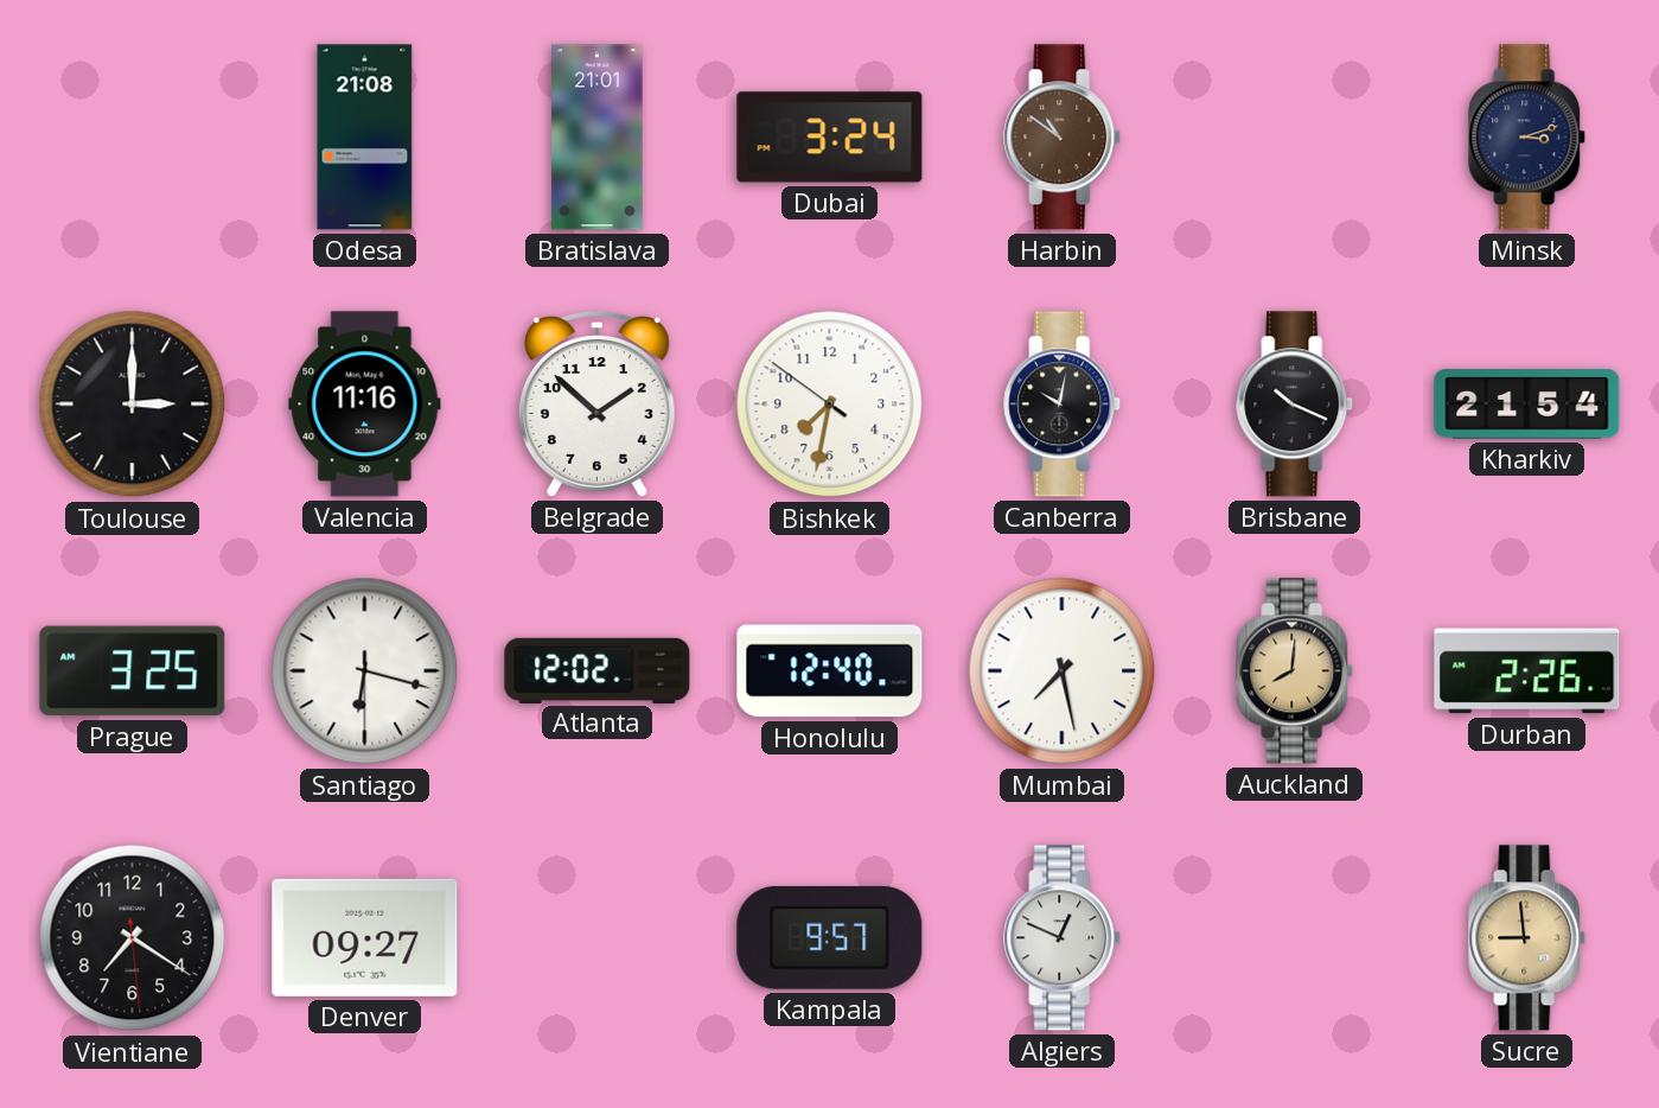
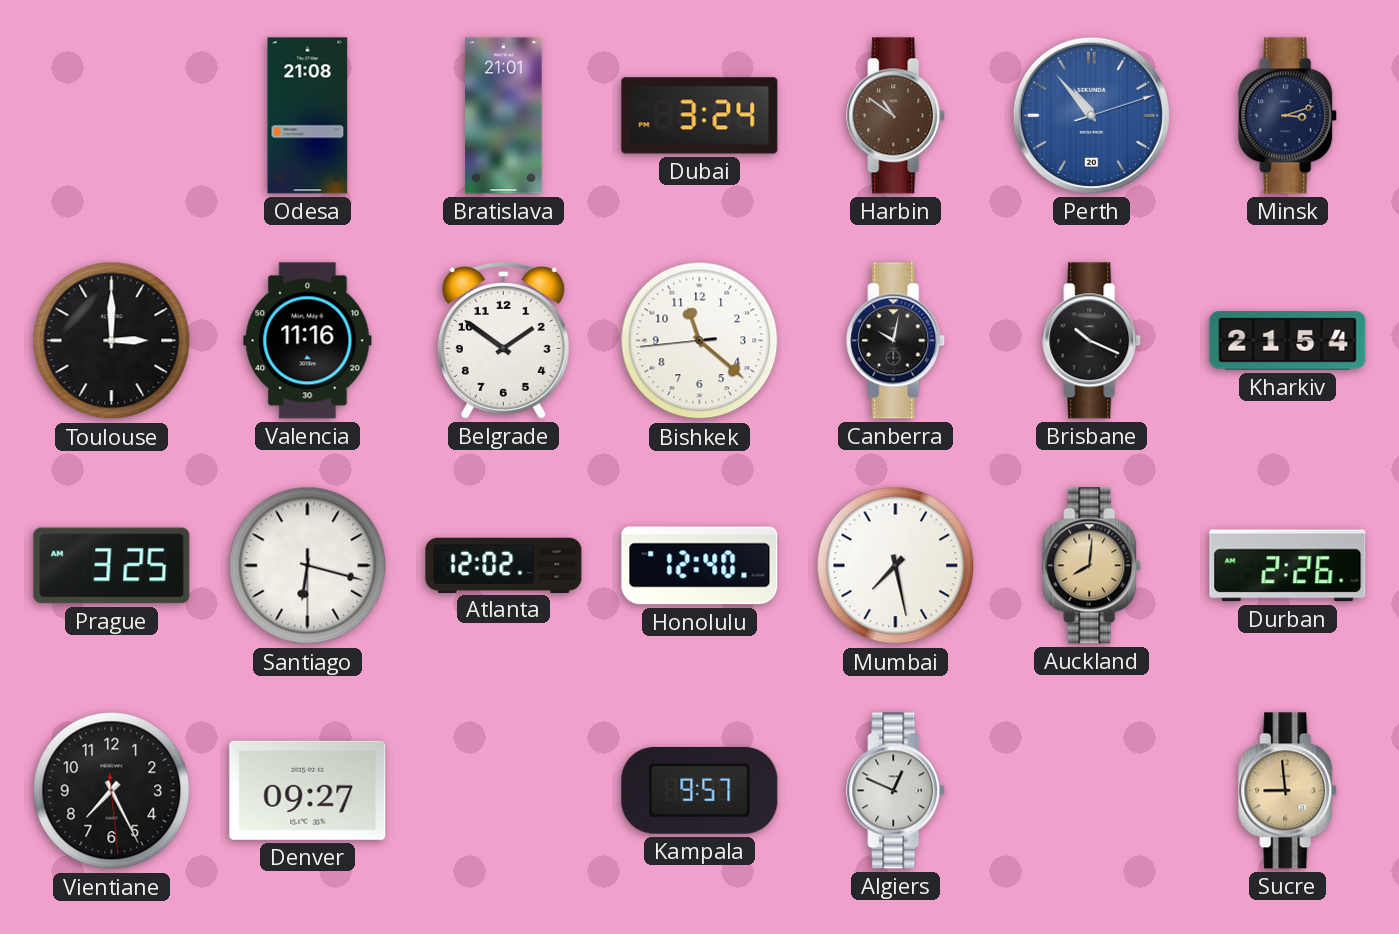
Perth: none -> 10:53 (1091, 115)
Belgrade: 1:52 -> 1:51 (503, 341)
Bishkek: 7:31 -> 11:21 (700, 341)
Vientiane: 7:20 -> 7:25 (112, 791)
